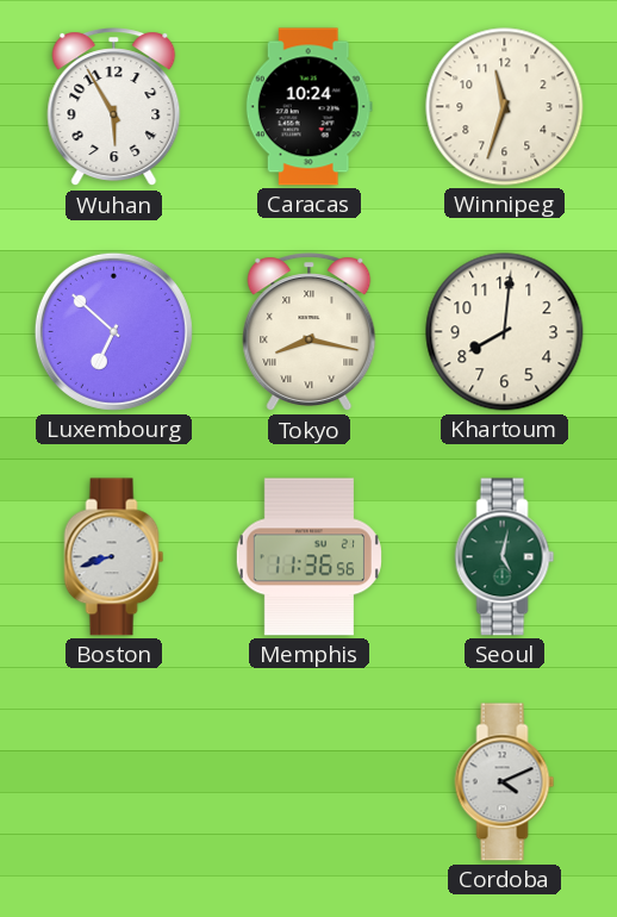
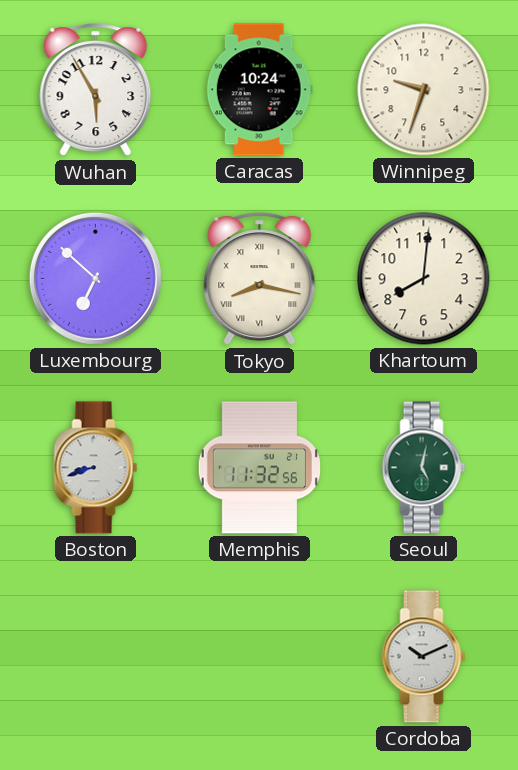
Winnipeg: 11:33 -> 9:33 (424, 90)
Memphis: 11:36 -> 11:32 (259, 468)
Cordoba: 4:11 -> 10:11 (424, 657)
